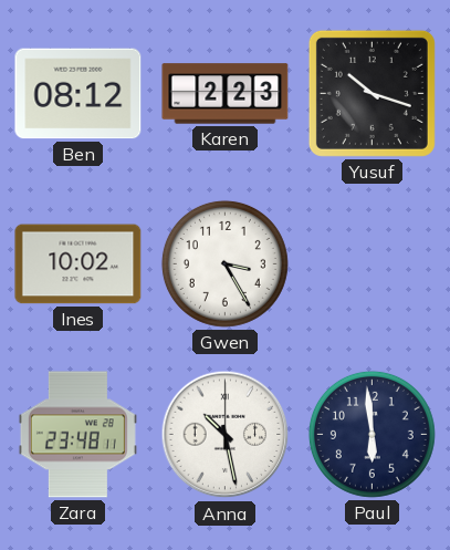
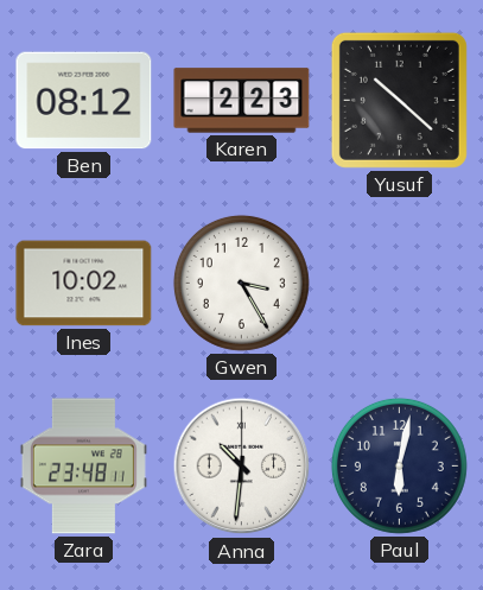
Yusuf: 10:18 -> 10:22 (399, 100)
Anna: 10:28 -> 10:31 (242, 467)
Paul: 5:59 -> 6:02 (399, 465)
